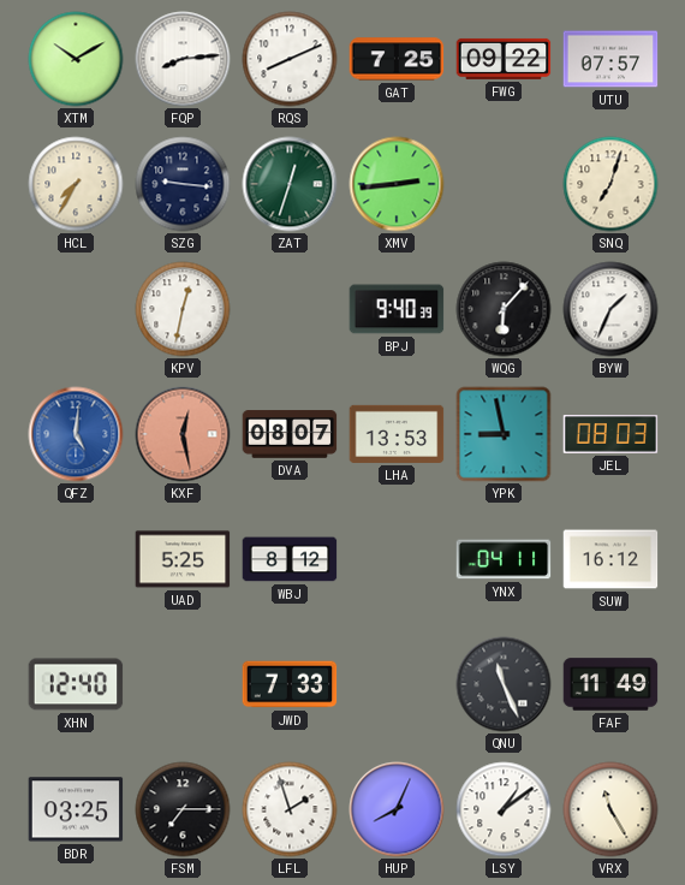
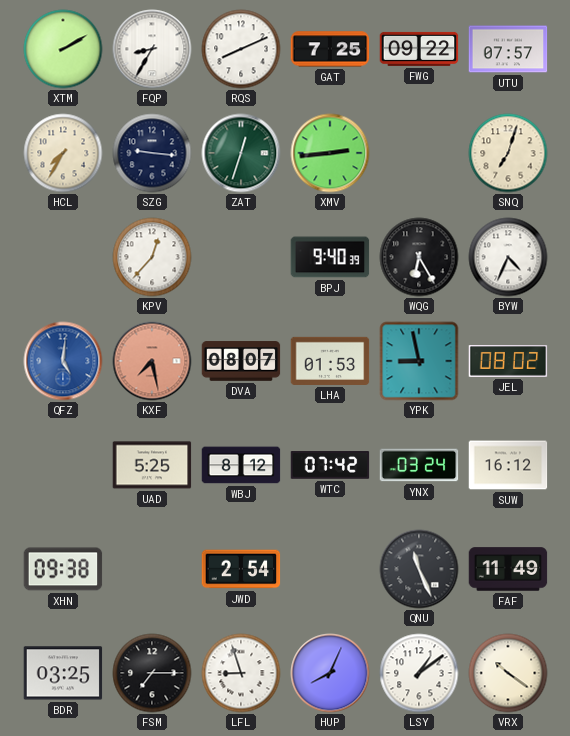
XTM: 10:10 -> 2:10 (63, 49)
FQP: 8:14 -> 8:35 (152, 49)
KPV: 12:32 -> 12:37 (152, 257)
WQG: 6:07 -> 6:25 (419, 257)
BYW: 1:34 -> 4:34 (508, 257)
KXF: 12:28 -> 7:28 (152, 361)
LHA: 13:53 -> 01:53 (330, 361)
JEL: 08:03 -> 08:02 (508, 362)
WTC: none -> 07:42 (330, 465)
YNX: 04:11 -> 03:24 (419, 465)
XHN: 12:40 -> 09:38 (63, 569)
JWD: 7:33 -> 2:54 (241, 569)
LFL: 1:57 -> 8:57 (241, 673)
VRX: 11:25 -> 10:21 (508, 673)
